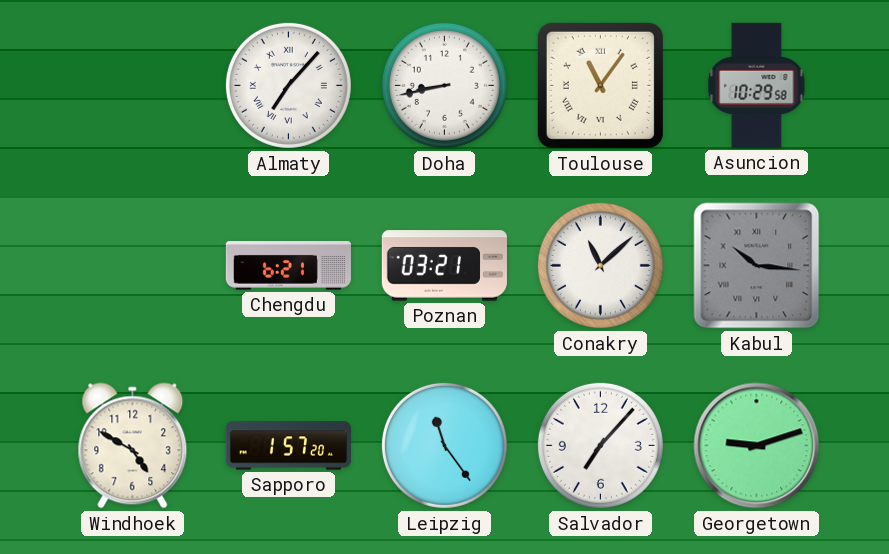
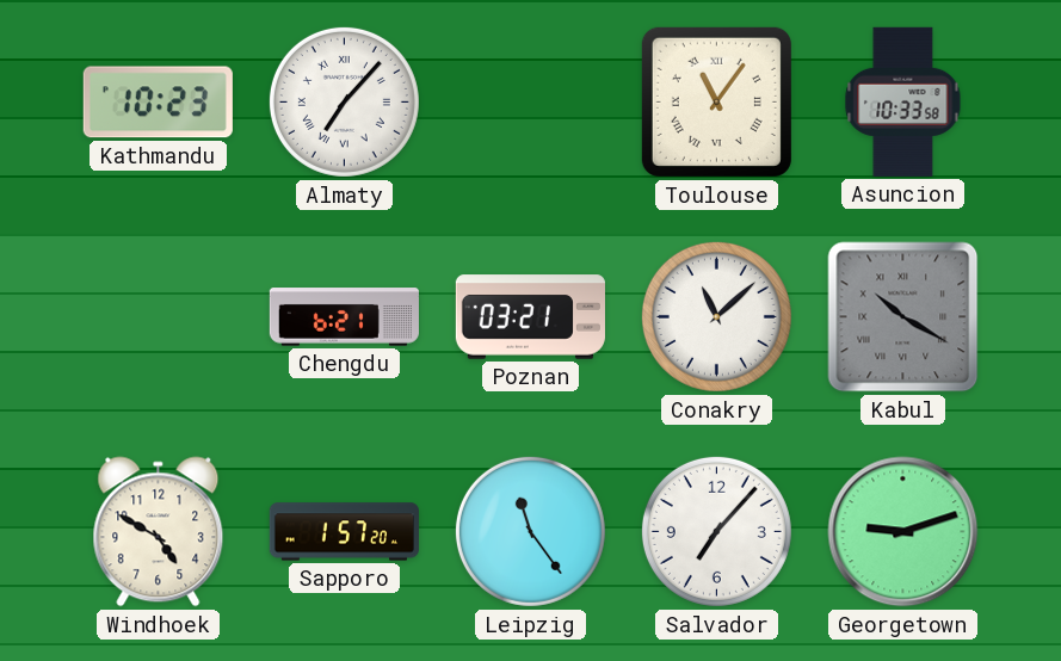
Kathmandu: none -> 10:23 (158, 103)
Doha: 8:43 -> none (444, 85)
Asuncion: 10:29 -> 10:33 (903, 101)
Kabul: 10:16 -> 10:20 (903, 317)
